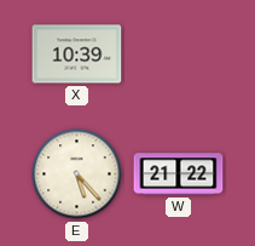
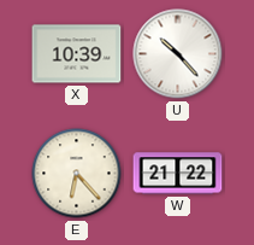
U: none -> 10:23 (178, 54)
E: 5:23 -> 6:23 (77, 174)
